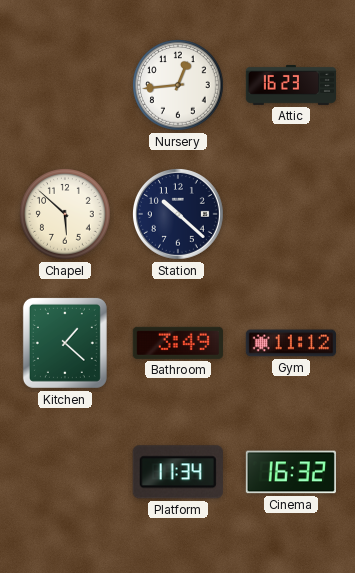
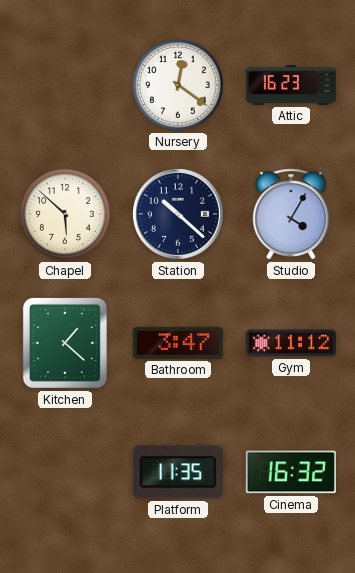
Nursery: 12:44 -> 12:21 (179, 86)
Studio: none -> 4:05 (291, 214)
Bathroom: 3:49 -> 3:47 (178, 343)
Platform: 11:34 -> 11:35 (178, 472)
